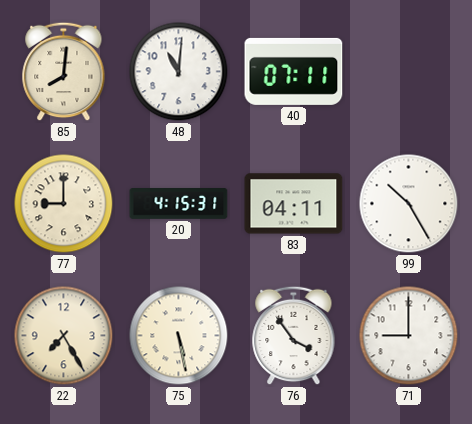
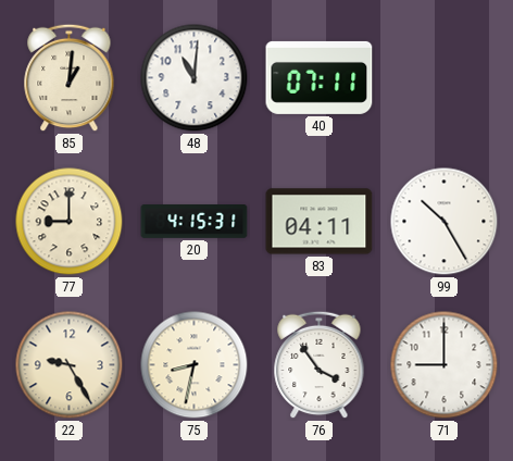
85: 8:01 -> 1:01 (70, 78)
22: 7:25 -> 9:25 (70, 365)
75: 5:28 -> 8:32 (195, 365)
